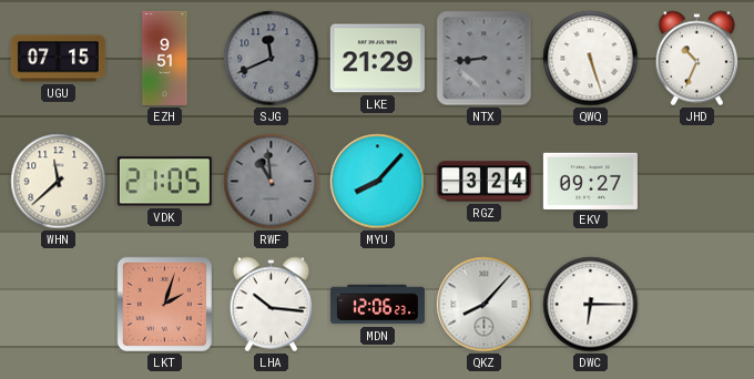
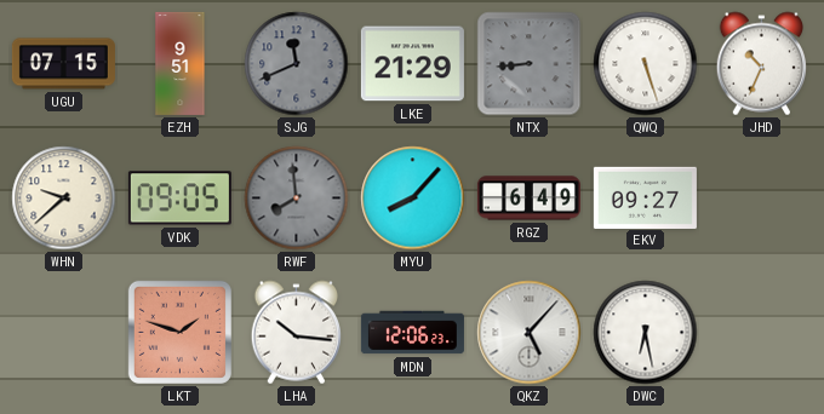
WHN: 11:38 -> 9:38 (64, 199)
VDK: 21:05 -> 09:05 (179, 199)
RWF: 10:59 -> 7:59 (297, 199)
RGZ: 3:24 -> 6:49 (528, 199)
LKT: 2:03 -> 1:48 (179, 332)
QKZ: 8:07 -> 5:07 (530, 333)
DWC: 6:15 -> 6:28 (646, 333)
